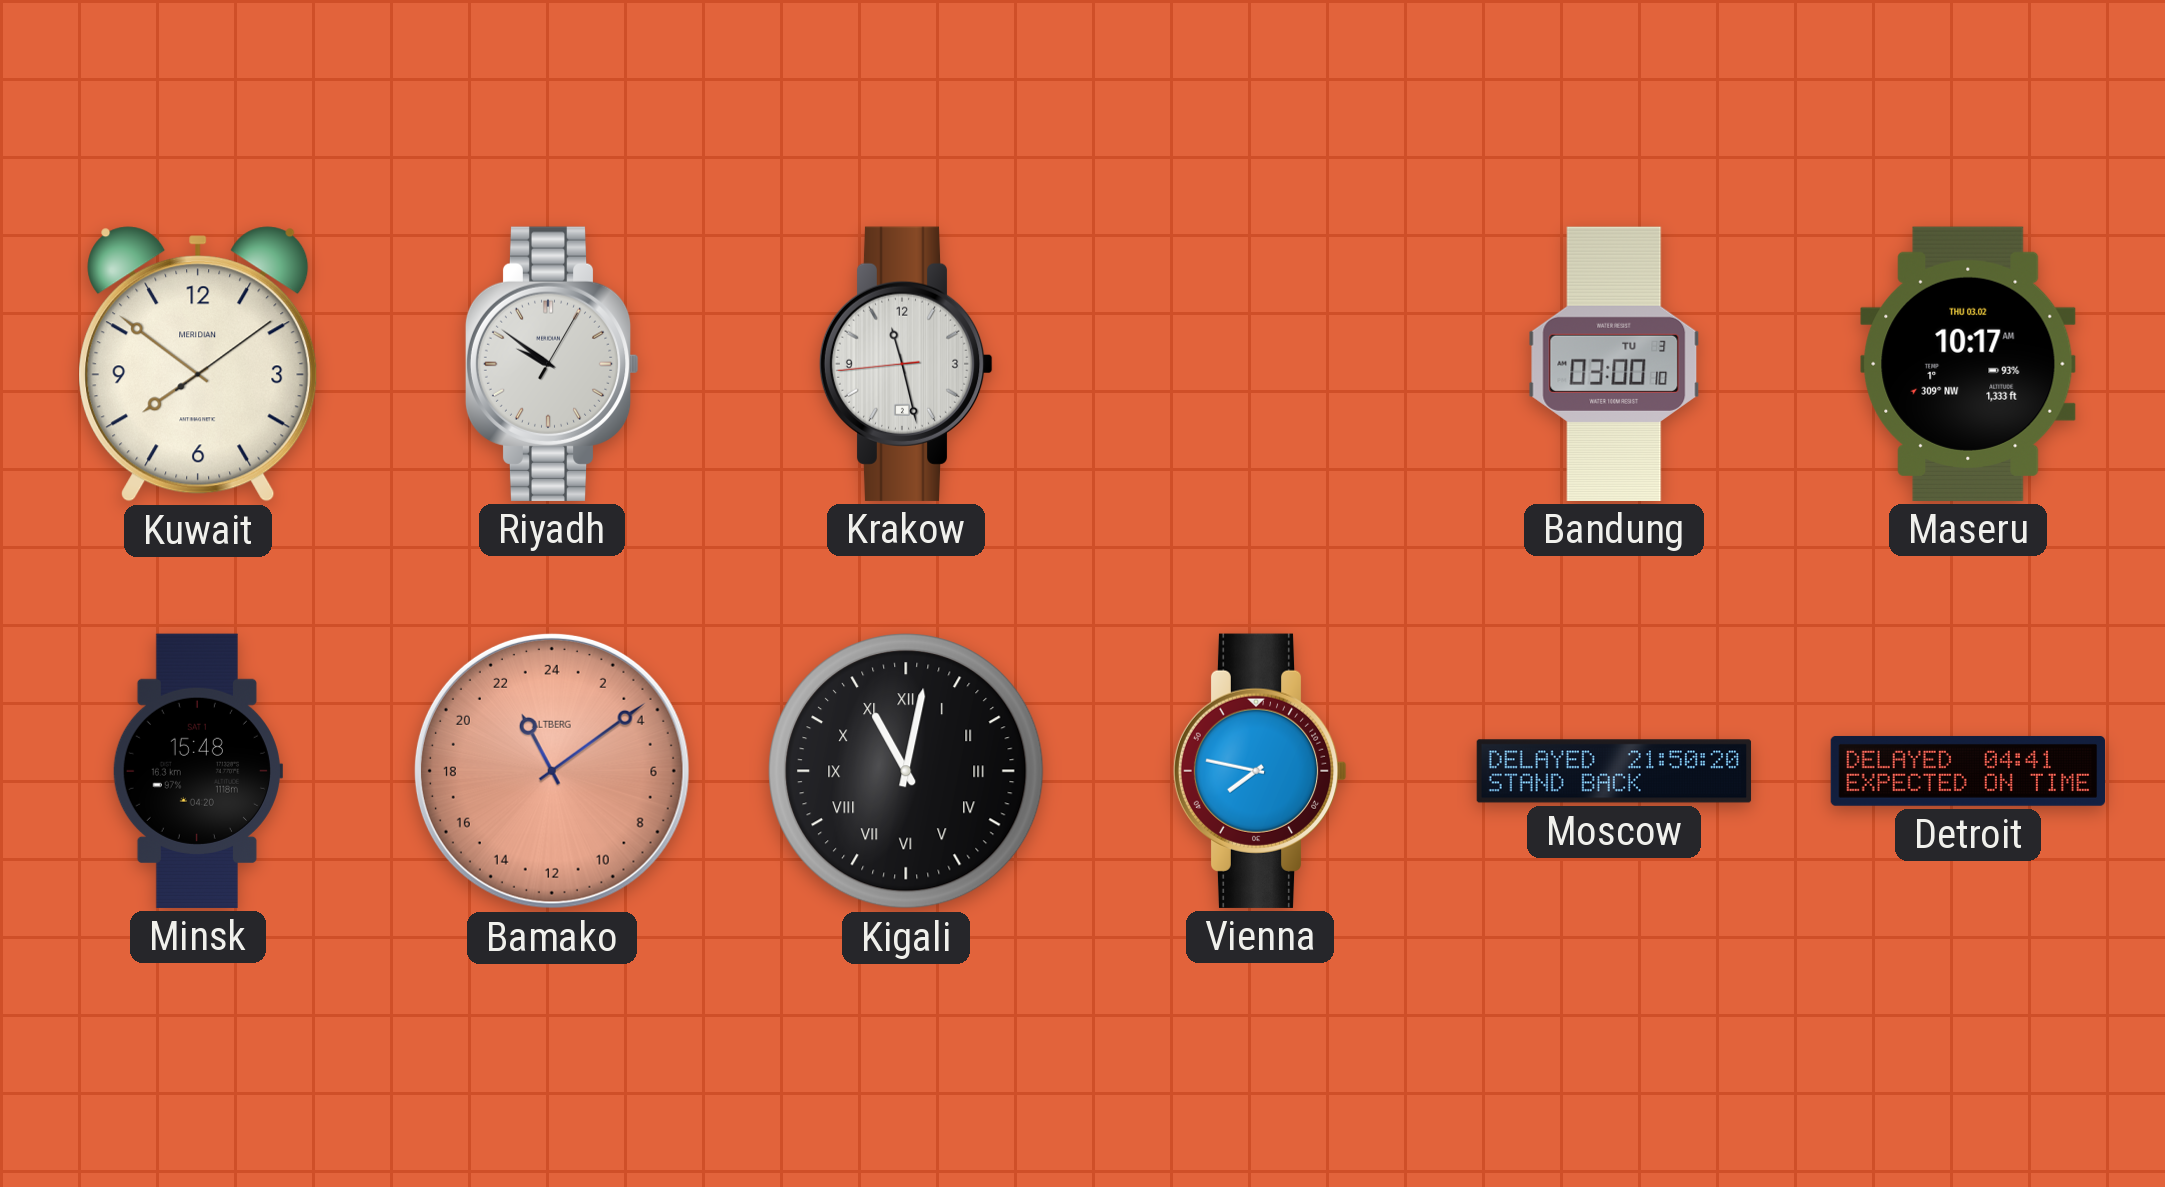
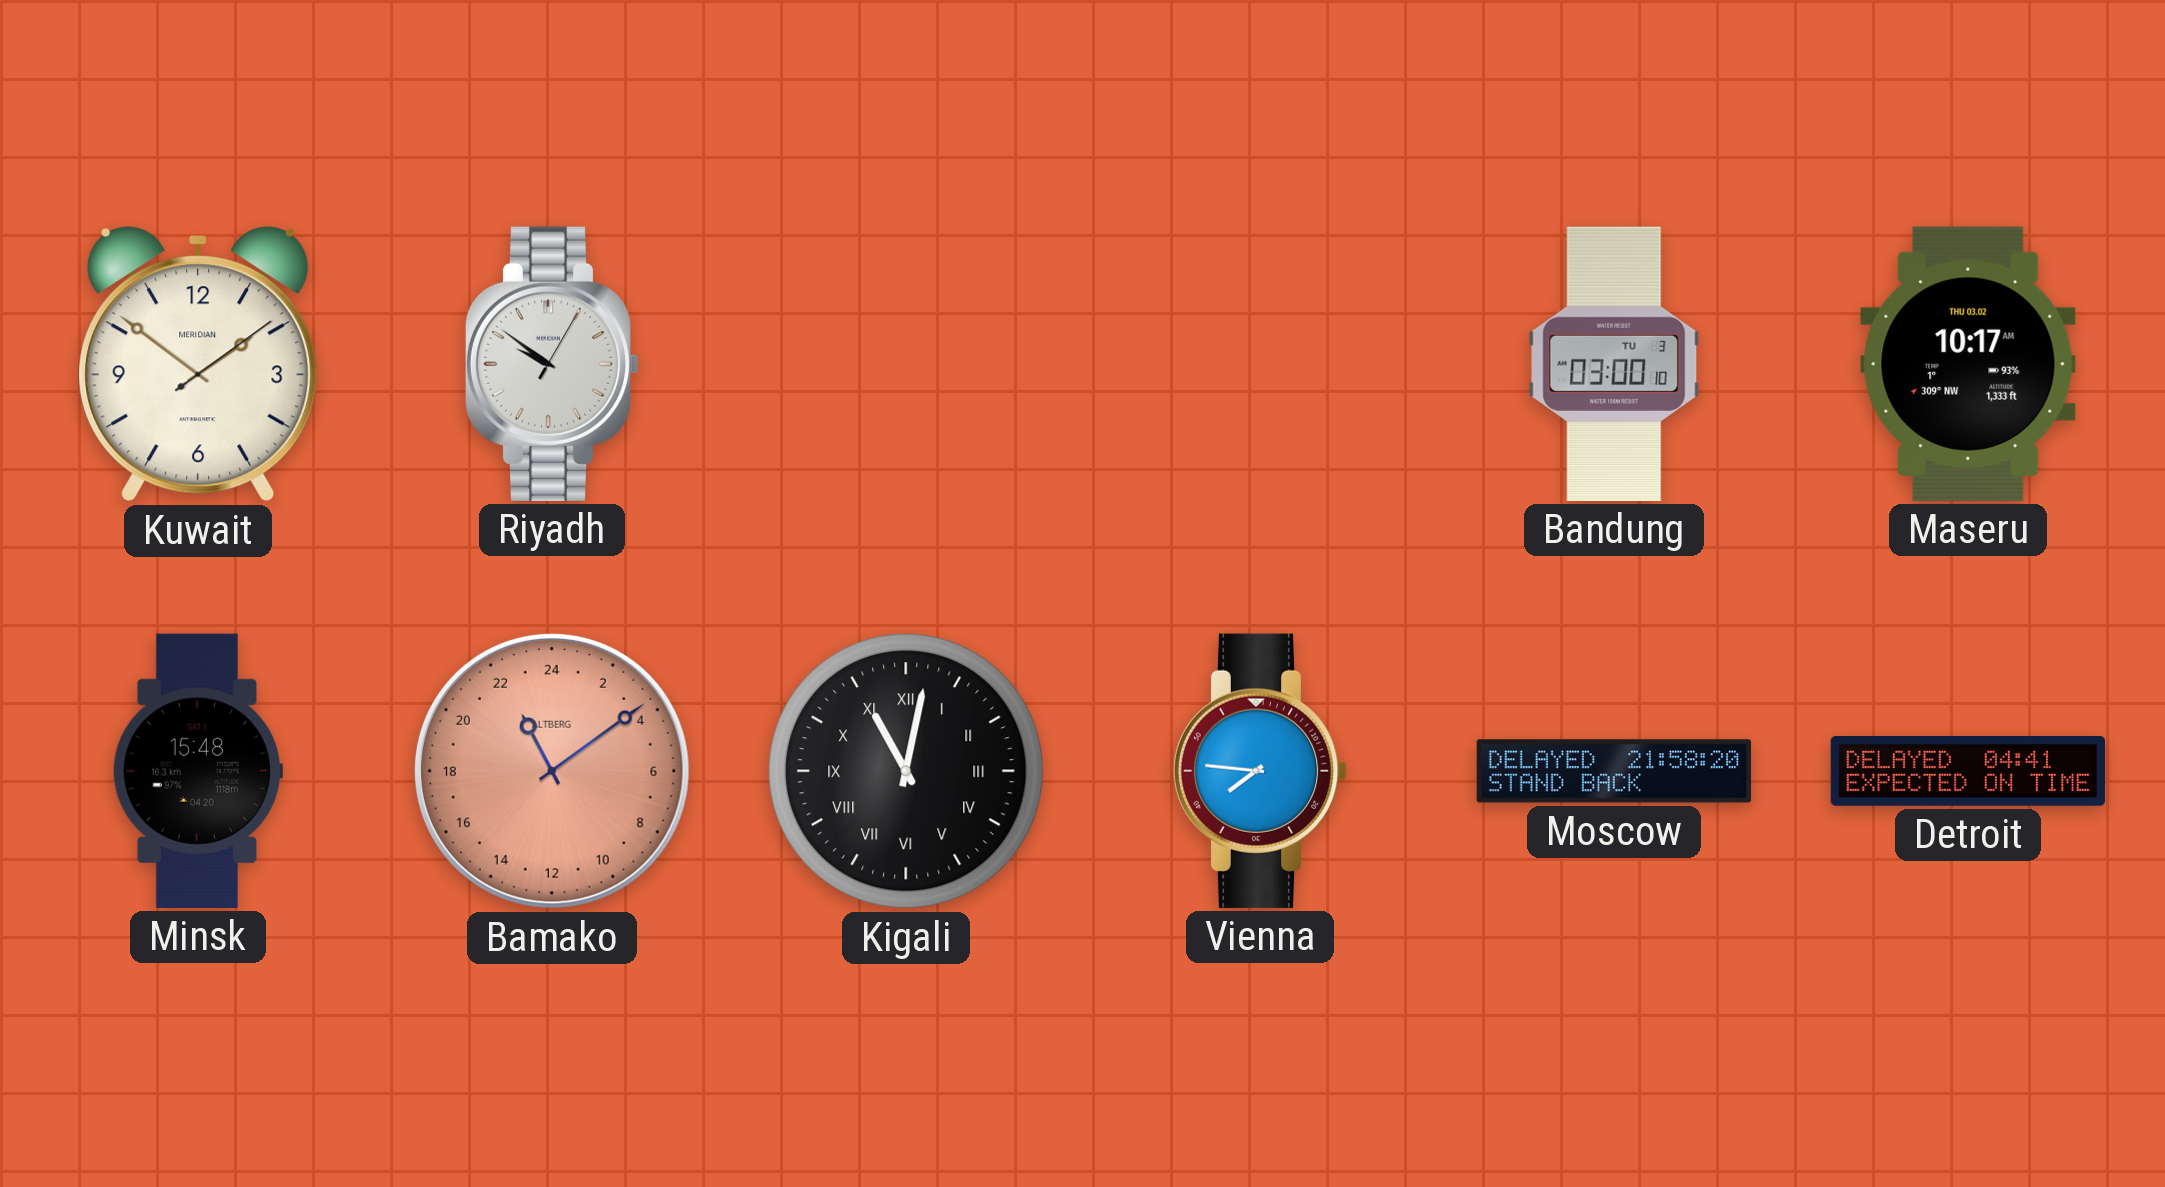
Kuwait: 7:51 -> 1:51 (198, 364)
Krakow: 11:27 -> none (906, 364)
Vienna: 7:47 -> 7:46 (1260, 771)
Moscow: 21:50 -> 21:58 (1614, 771)
